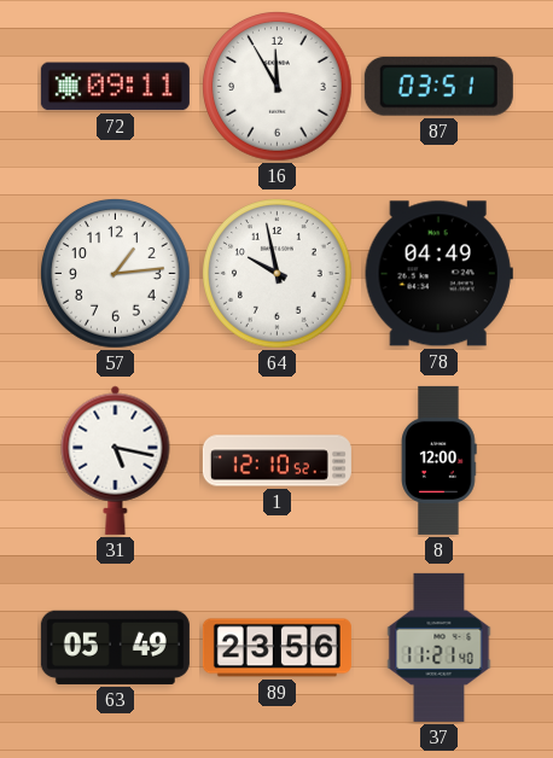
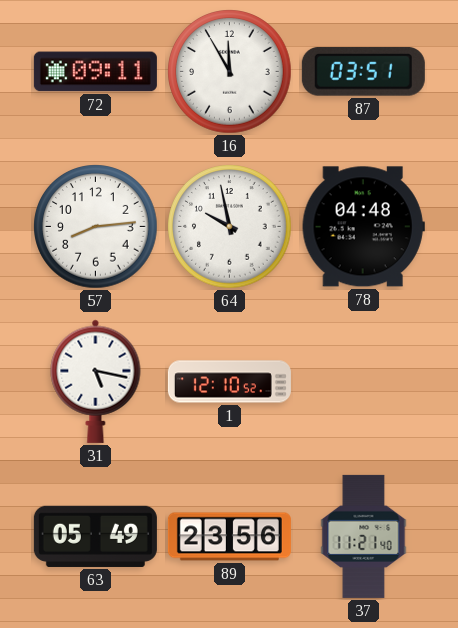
57: 1:14 -> 8:14 (96, 227)
78: 04:49 -> 04:48 (363, 227)
8: 12:00 -> none (440, 460)
